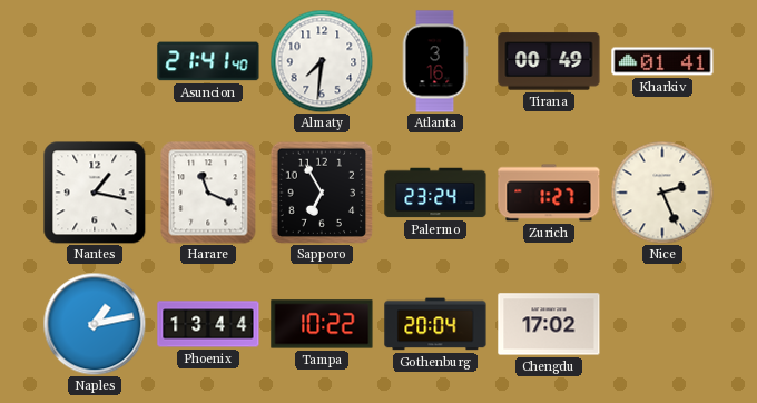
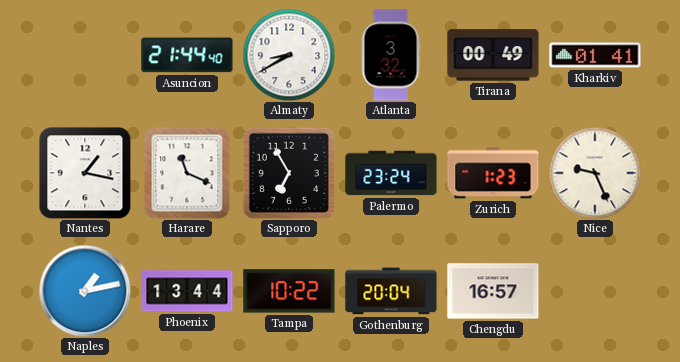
Asuncion: 21:41 -> 21:44 (187, 55)
Almaty: 7:31 -> 8:40 (289, 55)
Atlanta: 3:16 -> 3:32 (391, 55)
Zurich: 1:27 -> 1:23 (493, 173)
Nice: 2:26 -> 9:26 (595, 173)
Chengdu: 17:02 -> 16:57 (493, 291)
